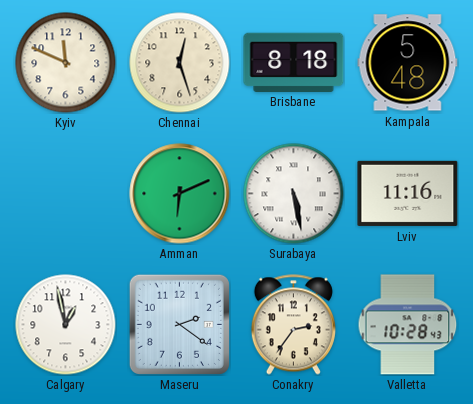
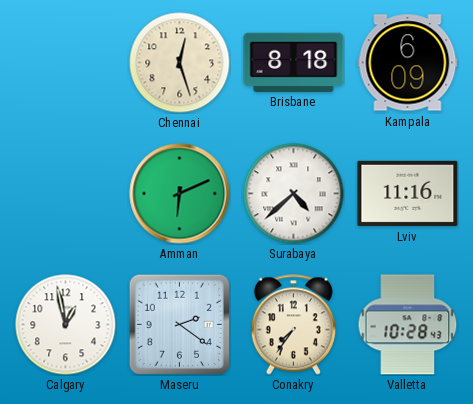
Kyiv: 11:49 -> none (66, 63)
Kampala: 5:48 -> 6:09 (408, 63)
Surabaya: 5:28 -> 4:38 (294, 194)
Conakry: 2:36 -> 7:36 (293, 325)
